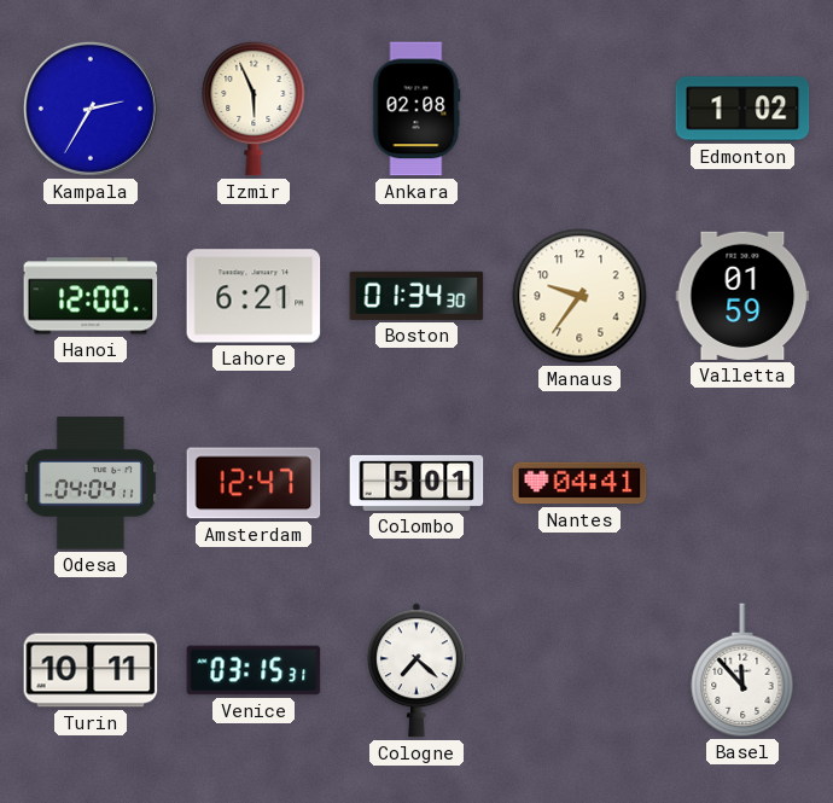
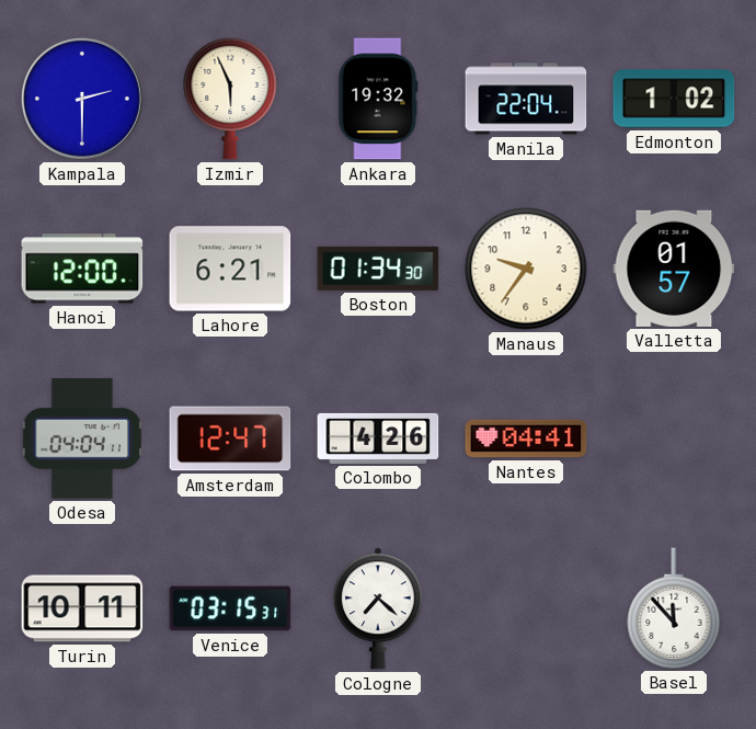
Kampala: 2:35 -> 2:30 (82, 99)
Ankara: 02:08 -> 19:32 (378, 99)
Manila: none -> 22:04 (526, 99)
Valletta: 01:59 -> 01:57 (674, 269)
Colombo: 5:01 -> 4:26 (378, 438)
